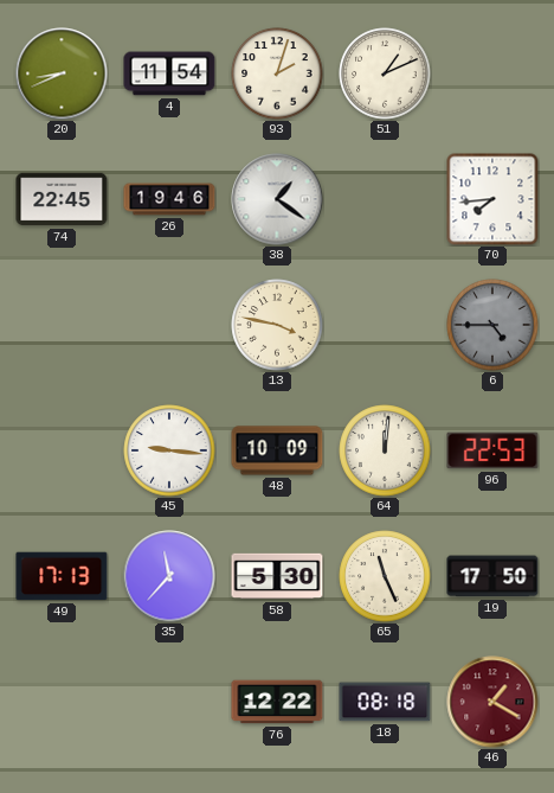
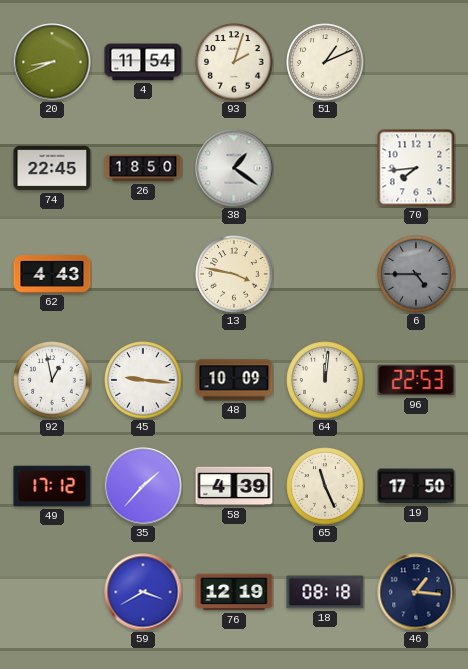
26: 19:46 -> 18:50 (143, 168)
62: none -> 4:43 (52, 275)
92: none -> 12:58 (52, 380)
49: 17:13 -> 17:12 (52, 486)
35: 11:37 -> 1:37 (143, 486)
58: 5:30 -> 4:39 (234, 486)
59: none -> 3:40 (143, 592)
76: 12:22 -> 12:19 (234, 592)
46: 1:20 -> 1:16 (416, 592)
46 dial: burgundy -> navy (416, 592)
